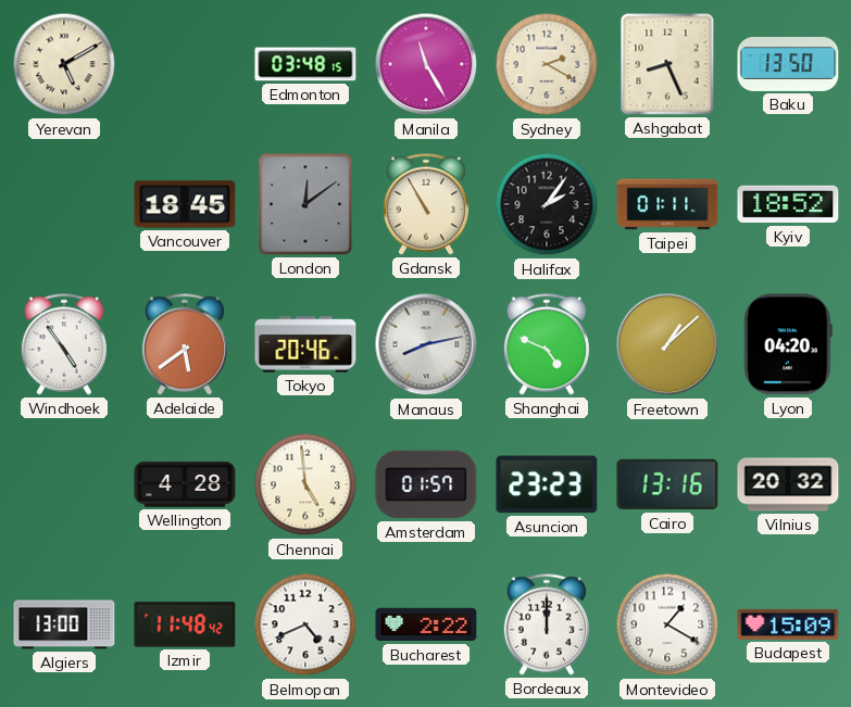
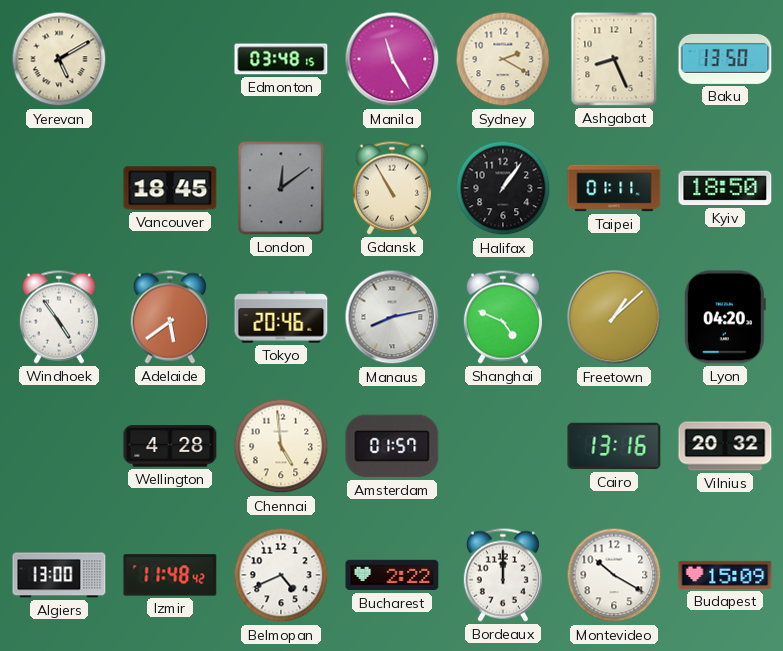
Halifax: 2:06 -> 1:06 (503, 188)
Kyiv: 18:52 -> 18:50 (725, 188)
Asuncion: 23:23 -> none (547, 484)
Montevideo: 1:20 -> 10:20 (614, 575)
